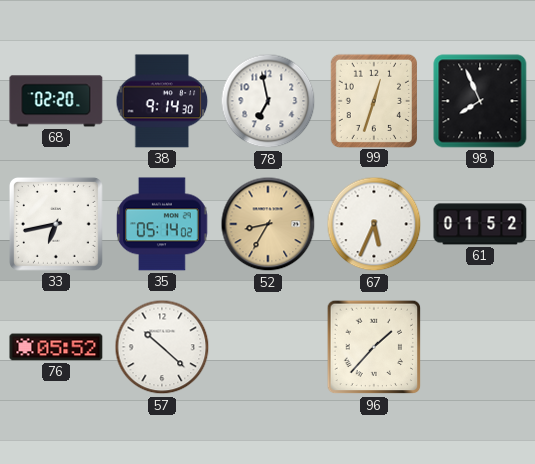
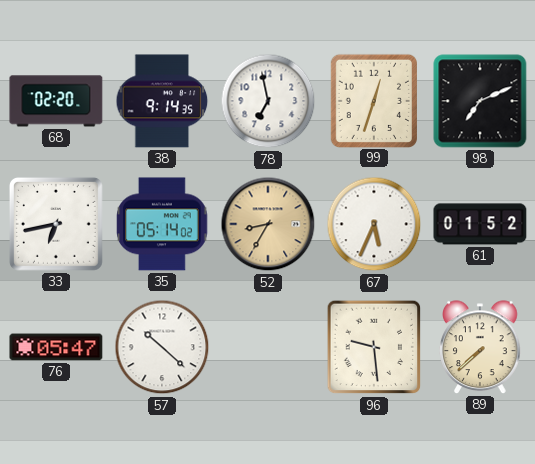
38: 9:14:30 -> 9:14:35 (162, 101)
98: 7:56 -> 7:11 (480, 101)
76: 05:52 -> 05:47 (56, 347)
96: 1:37 -> 9:29 (374, 347)
89: none -> 7:38 (480, 347)
